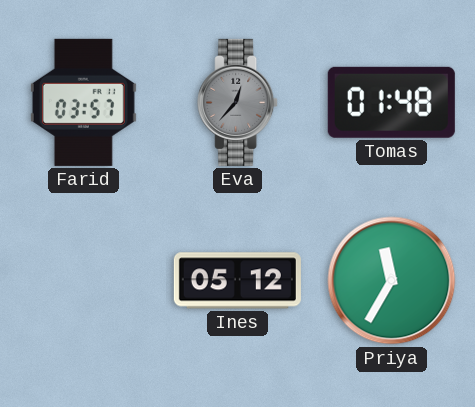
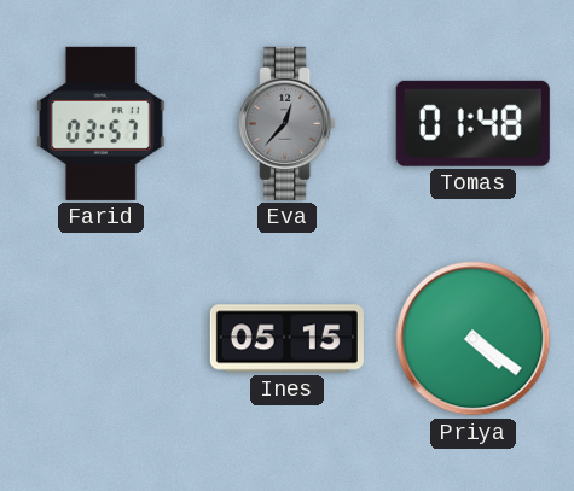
Ines: 05:12 -> 05:15 (286, 339)
Priya: 11:35 -> 4:21 (474, 339)
